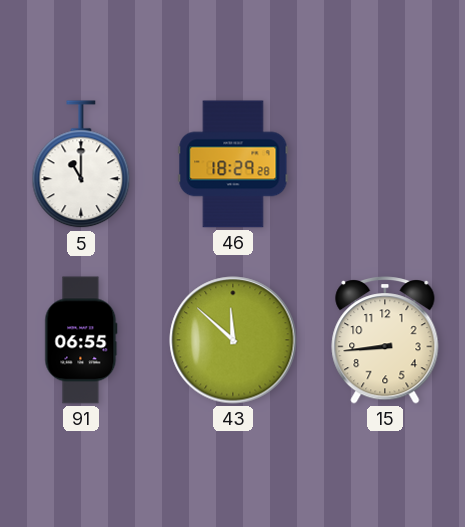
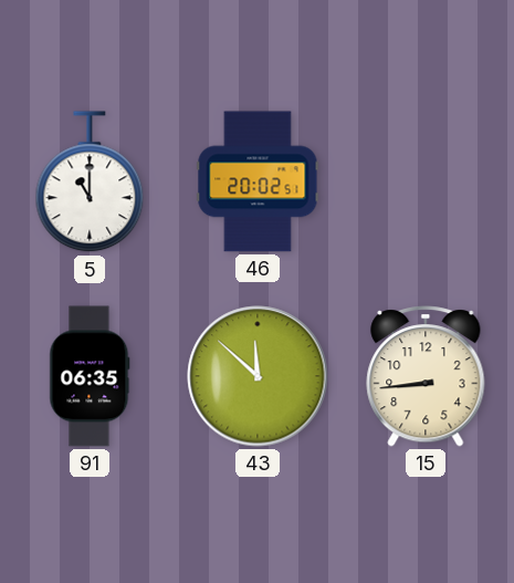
46: 18:29 -> 20:02 (258, 181)
91: 06:55 -> 06:35 (90, 376)
